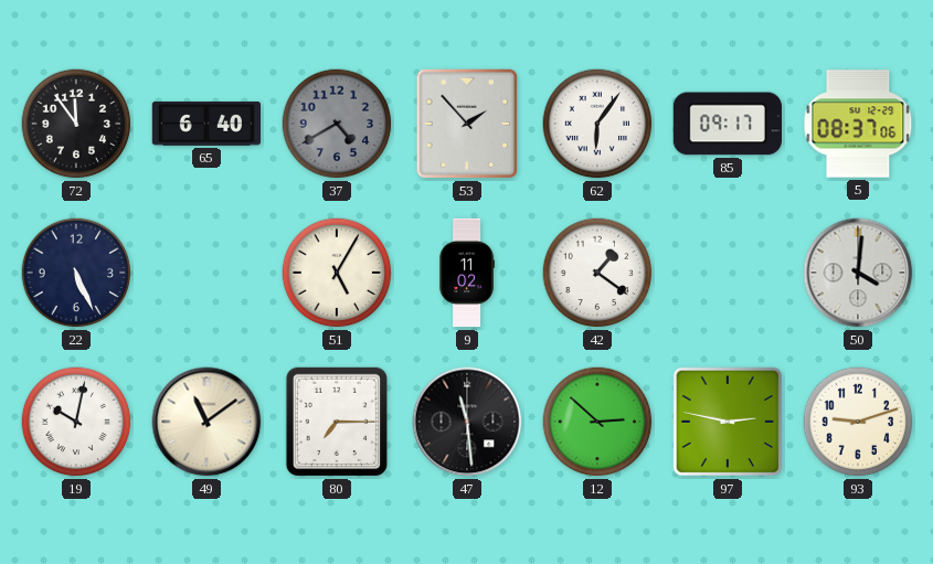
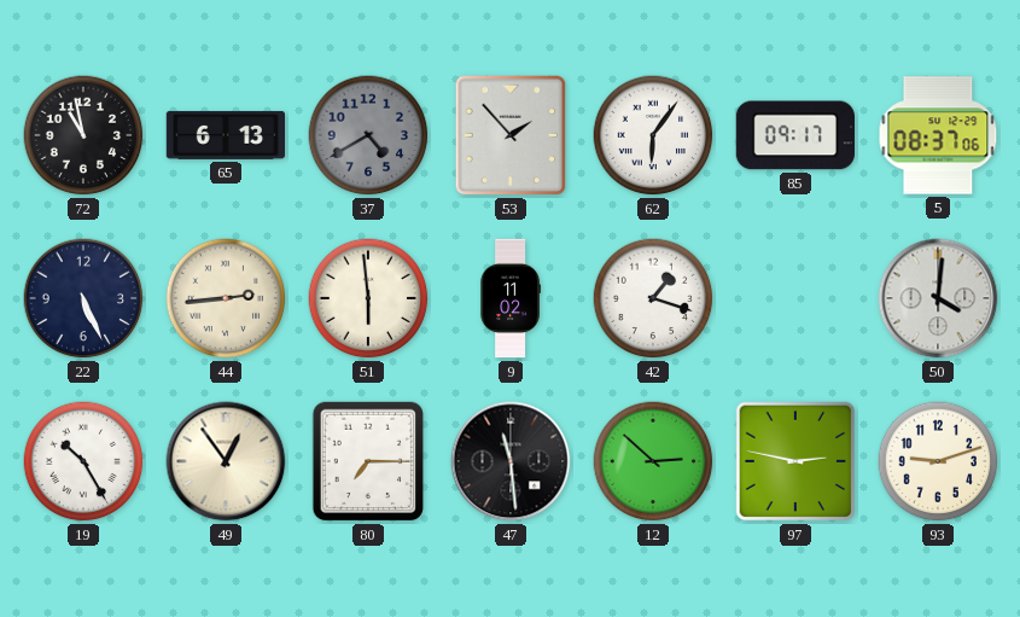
72: 11:54 -> 10:58 (83, 135)
65: 6:40 -> 6:13 (225, 135)
44: none -> 2:44 (226, 298)
51: 5:05 -> 5:59 (368, 298)
42: 1:21 -> 1:18 (653, 298)
19: 10:02 -> 10:25 (83, 461)
49: 11:09 -> 12:54 (226, 461)
